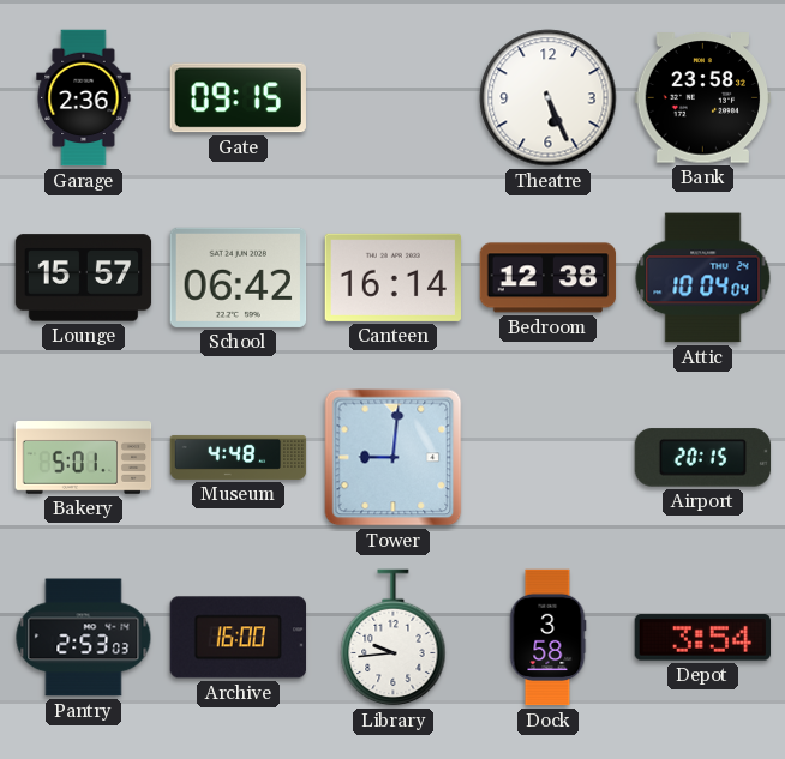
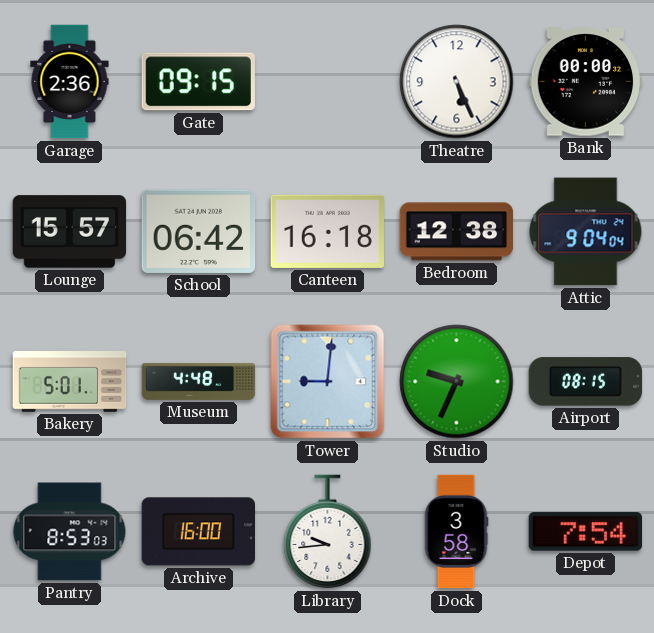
Bank: 23:58 -> 00:00 (586, 82)
Canteen: 16:14 -> 16:18 (328, 231)
Attic: 10:04 -> 9:04 (586, 232)
Studio: none -> 9:34 (457, 382)
Airport: 20:15 -> 08:15 (586, 382)
Pantry: 2:53 -> 8:53 (70, 532)
Depot: 3:54 -> 7:54 (585, 532)
